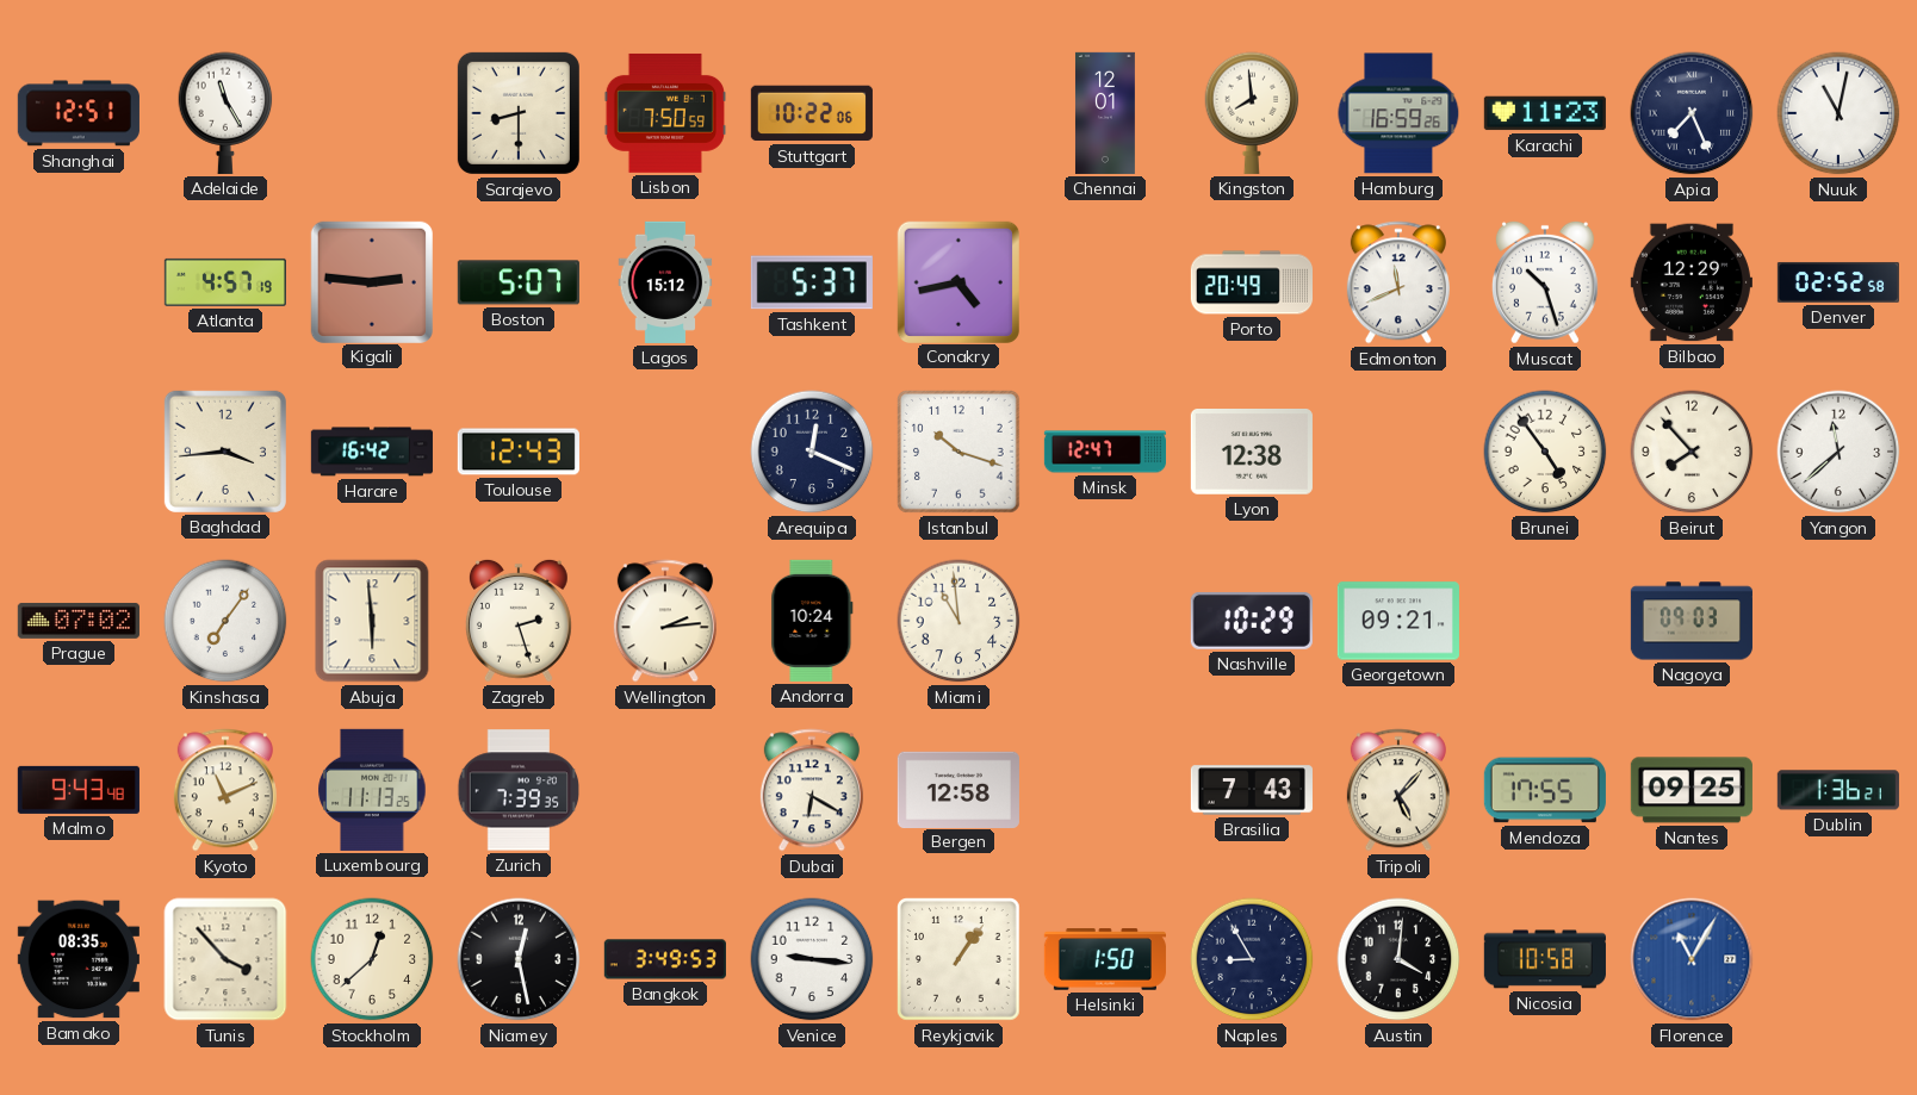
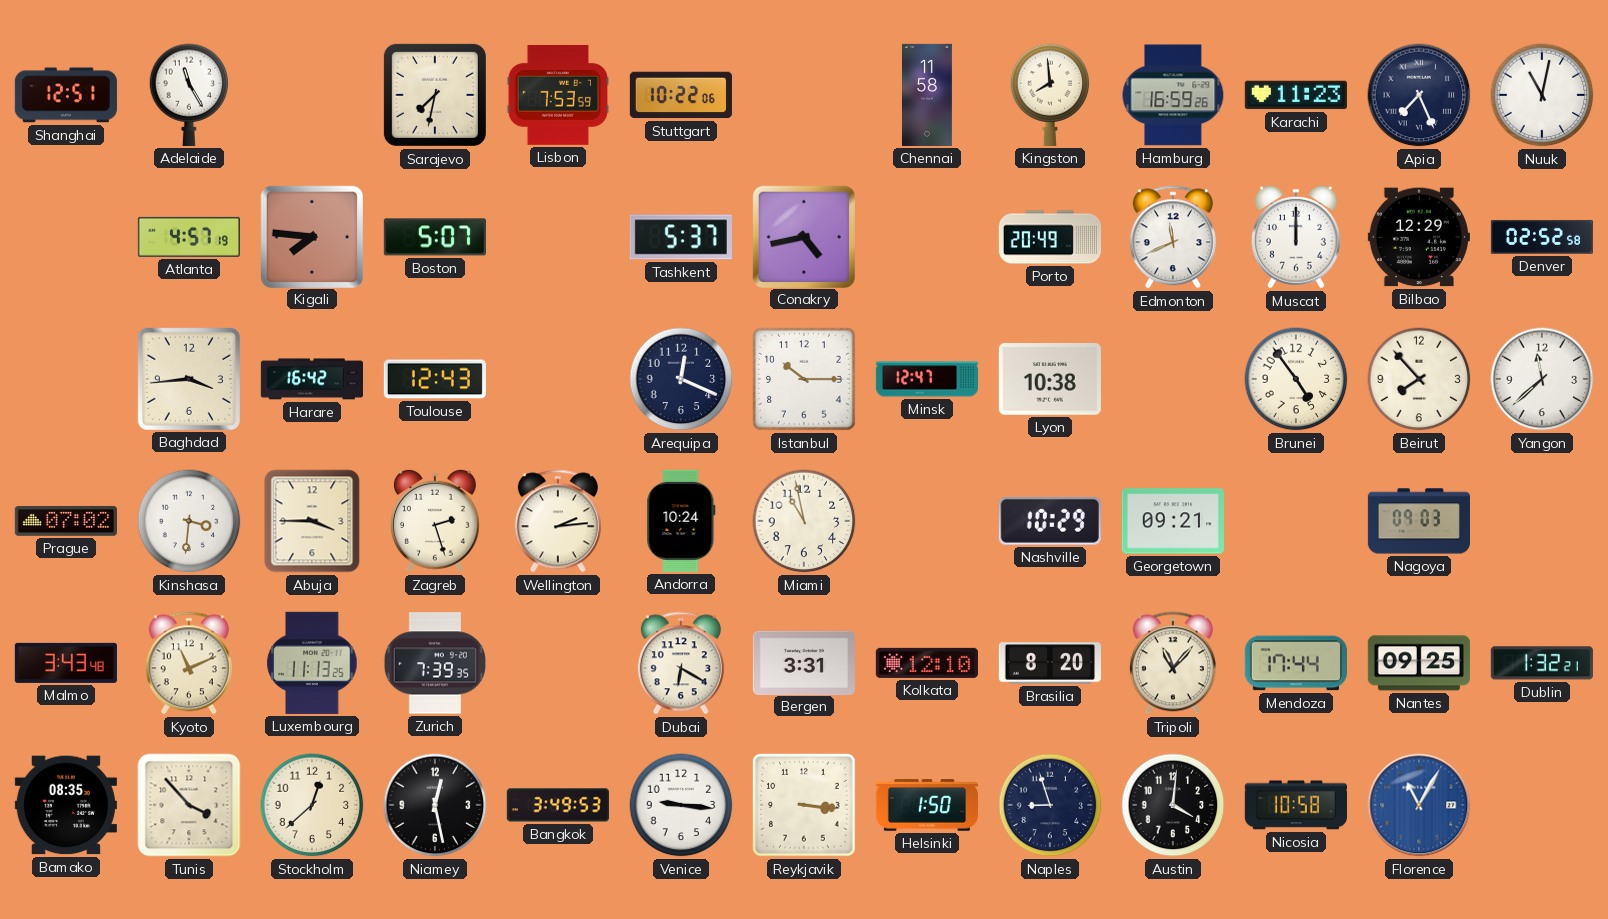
Sarajevo: 8:30 -> 7:32 (435, 95)
Lisbon: 7:50 -> 7:53 (558, 95)
Chennai: 12:01 -> 11:58 (927, 95)
Kigali: 2:46 -> 7:46 (311, 236)
Lagos: 15:12 -> none (665, 282)
Muscat: 10:27 -> 12:00 (1296, 237)
Istanbul: 10:18 -> 10:15 (805, 380)
Lyon: 12:38 -> 10:38 (1050, 380)
Kinshasa: 7:06 -> 3:31 (189, 521)
Abuja: 5:59 -> 3:45 (312, 521)
Miami: 10:59 -> 10:58 (804, 521)
Malmo: 9:43 -> 3:43 (66, 663)
Bergen: 12:58 -> 3:31 (804, 662)
Kolkata: none -> 12:10 (927, 663)
Brasilia: 7:43 -> 8:20 (1050, 663)
Tripoli: 5:07 -> 11:07 (1173, 663)
Mendoza: 17:55 -> 17:44 (1296, 663)
Dublin: 1:36 -> 1:32 (1542, 663)
Reykjavik: 1:06 -> 3:16 (805, 806)
Naples: 8:55 -> 8:57 (1050, 805)
